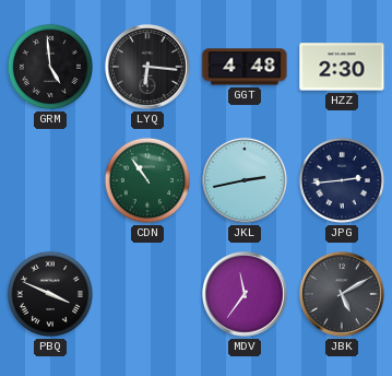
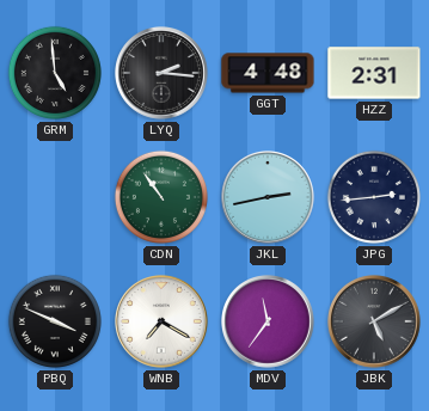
LYQ: 6:16 -> 2:16 (163, 74)
HZZ: 2:30 -> 2:31 (374, 73)
WNB: none -> 7:20 (163, 323)
